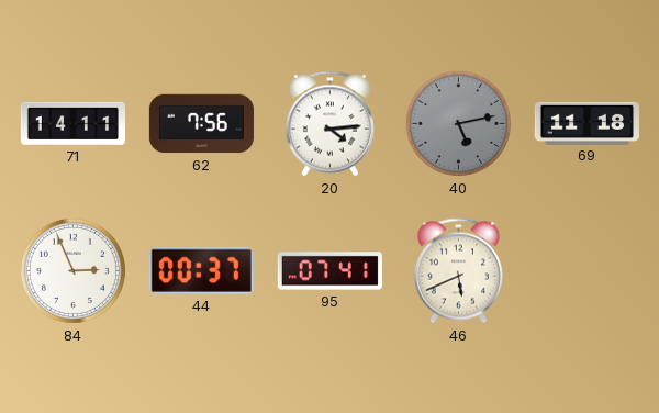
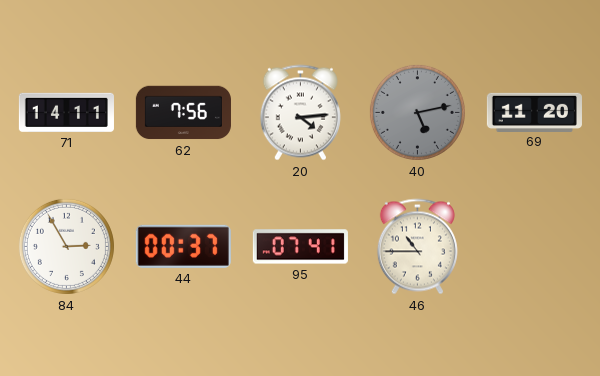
69: 11:18 -> 11:20 (534, 112)
84: 2:56 -> 2:55 (66, 246)
46: 5:41 -> 10:45 (417, 247)
